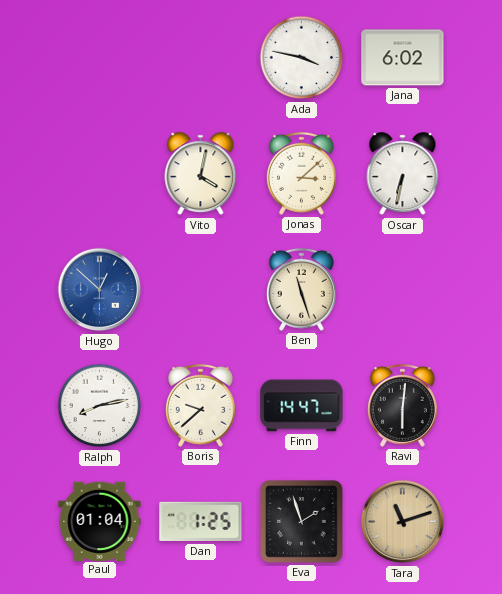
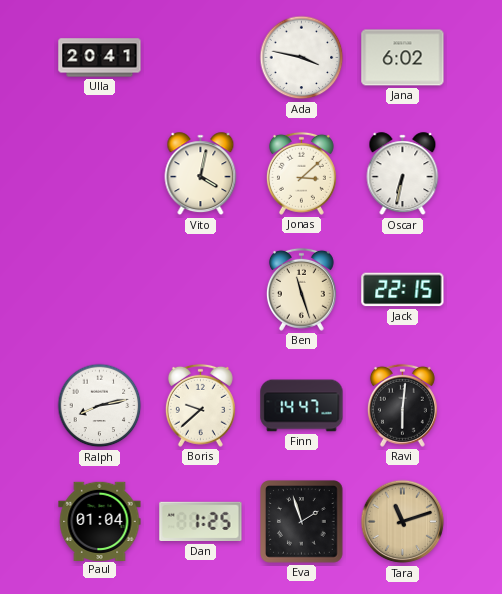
Ulla: none -> 20:41 (100, 58)
Hugo: 12:52 -> none (100, 290)
Jack: none -> 22:15 (403, 290)
